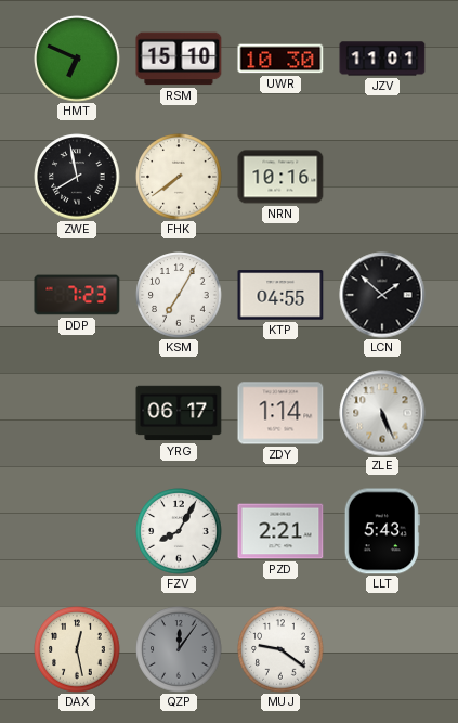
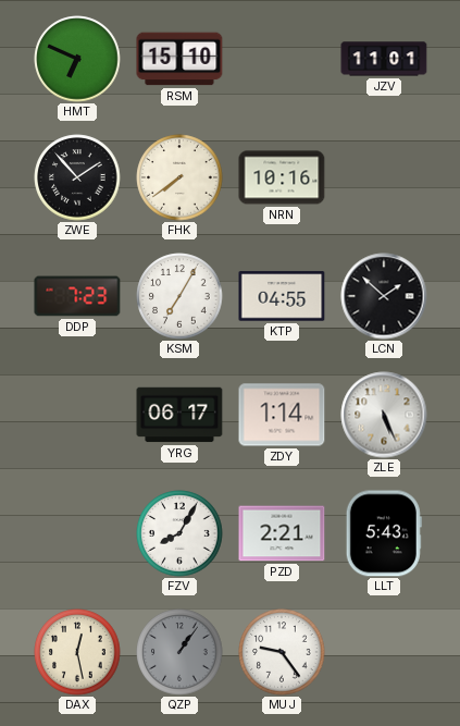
UWR: 10:30 -> none (280, 59)
ZWE: 7:58 -> 1:53 (77, 177)
QZP: 12:06 -> 1:06 (179, 652)
MUJ: 9:21 -> 9:24 (282, 652)
